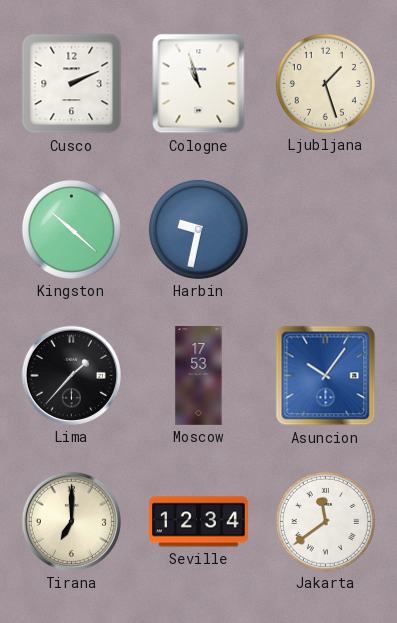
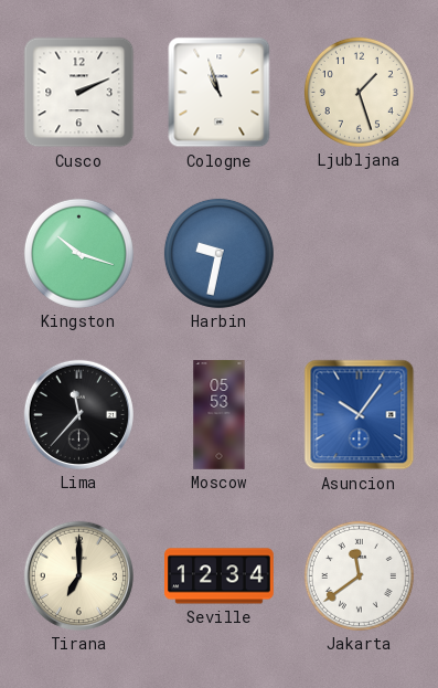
Kingston: 10:22 -> 10:18 (78, 253)
Lima: 1:37 -> 11:37 (78, 414)
Moscow: 17:53 -> 05:53 (220, 415)
